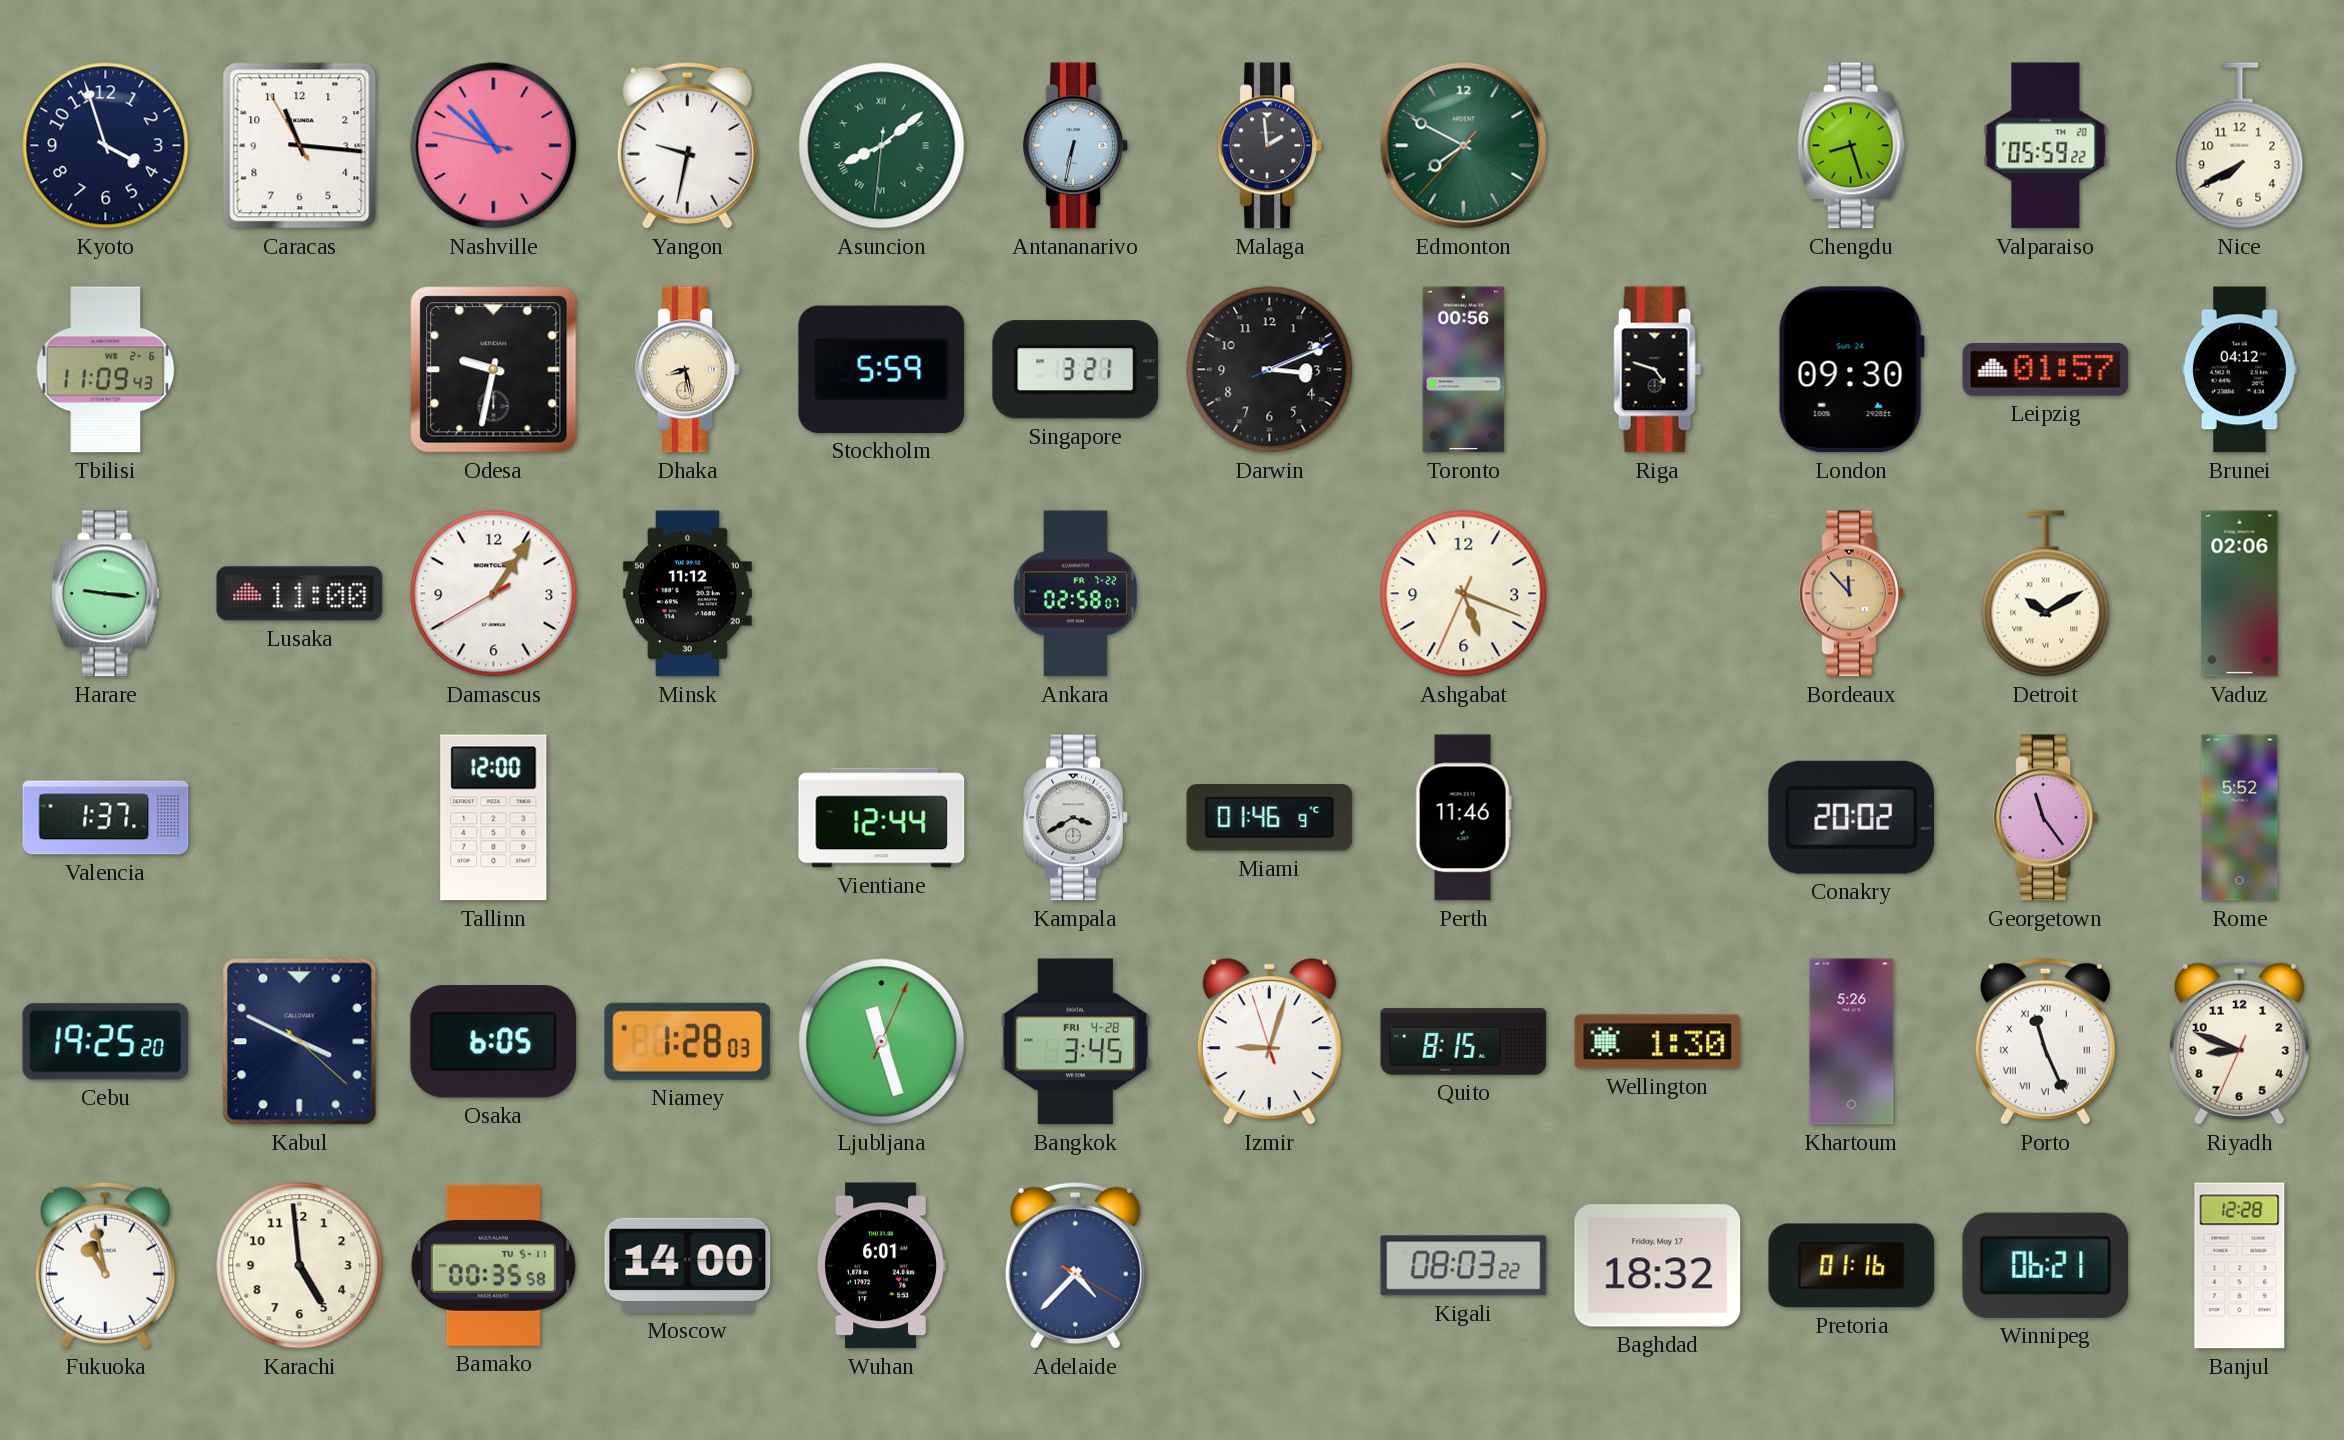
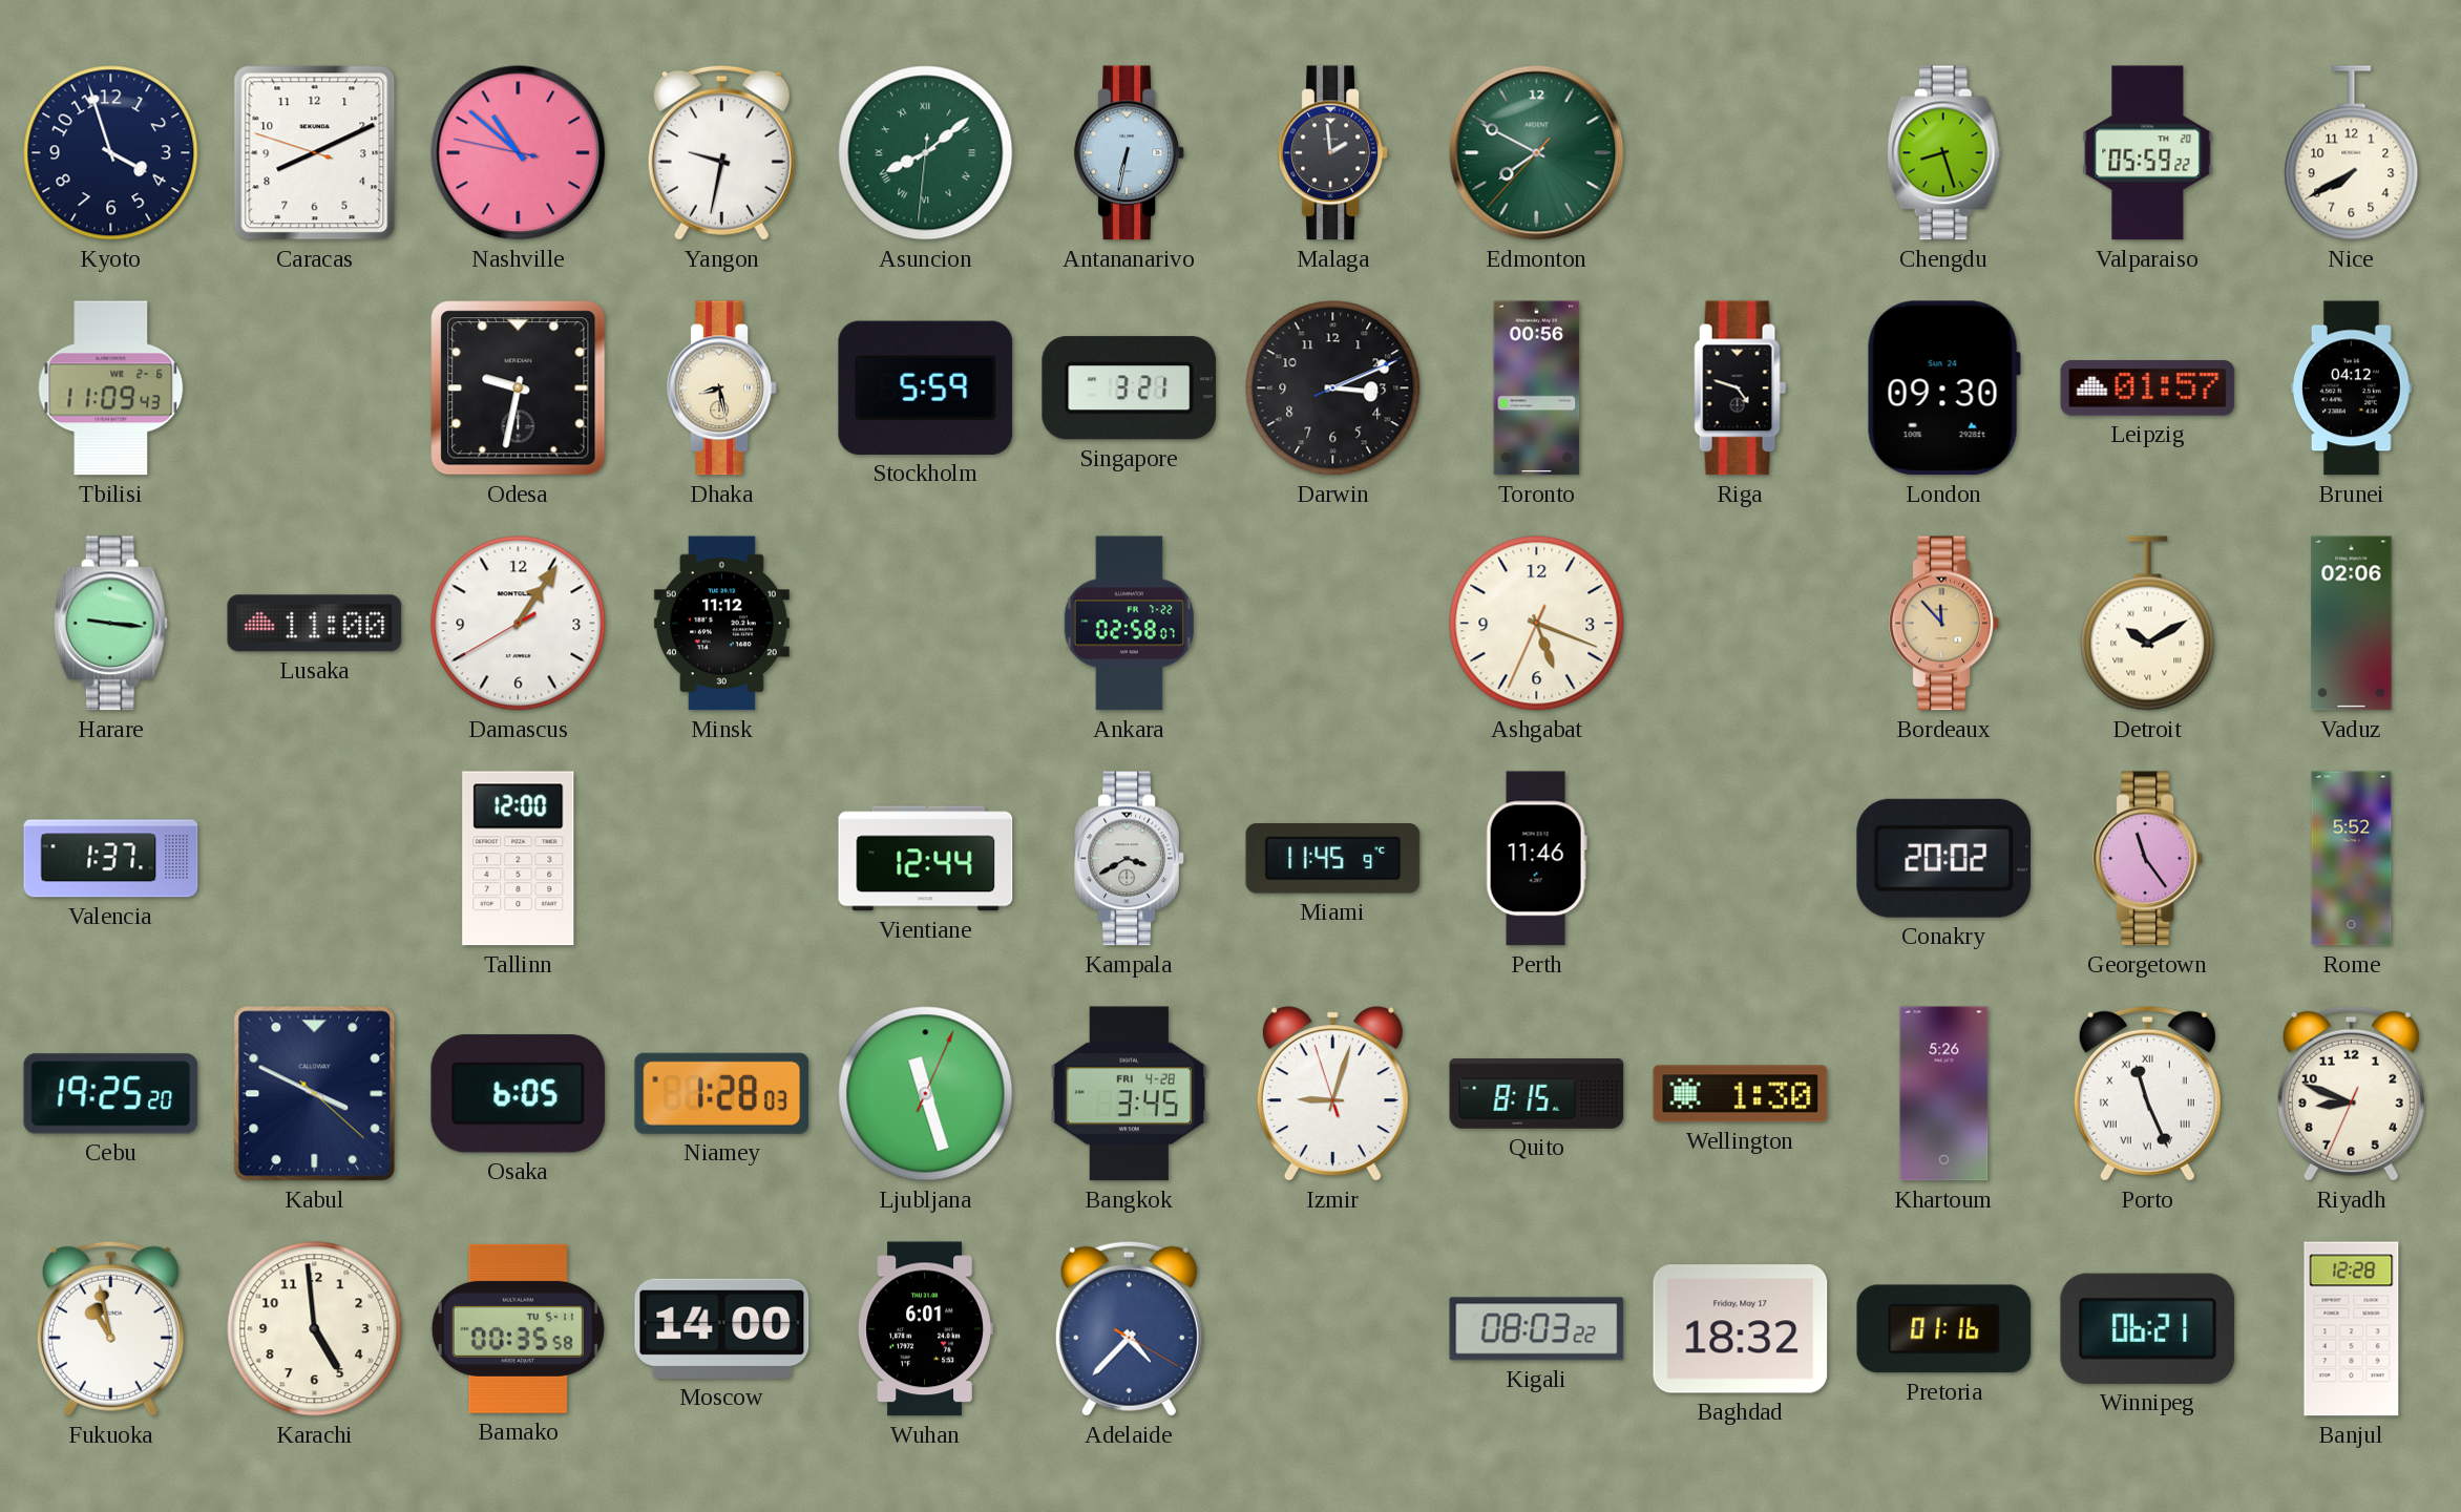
Caracas: 11:15 -> 8:10 (315, 153)
Miami: 01:46 -> 11:45 (1333, 859)
